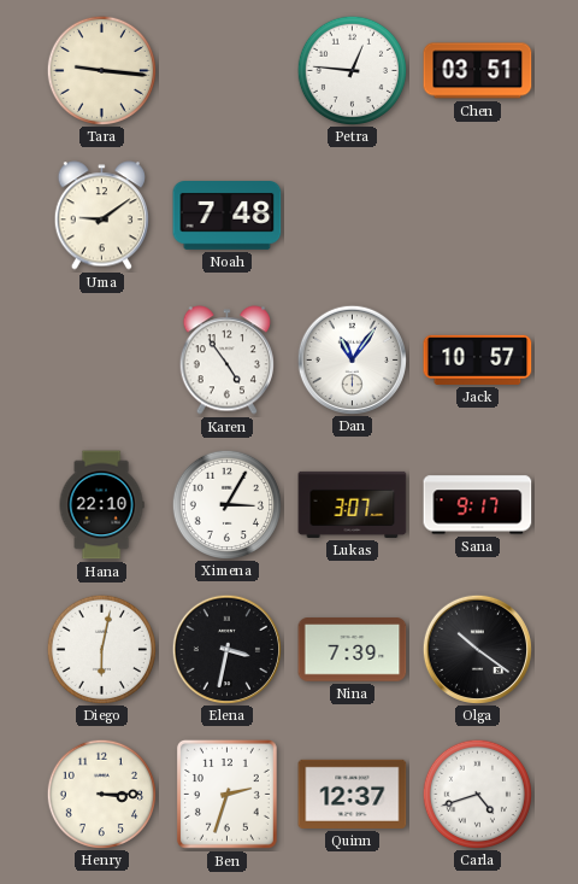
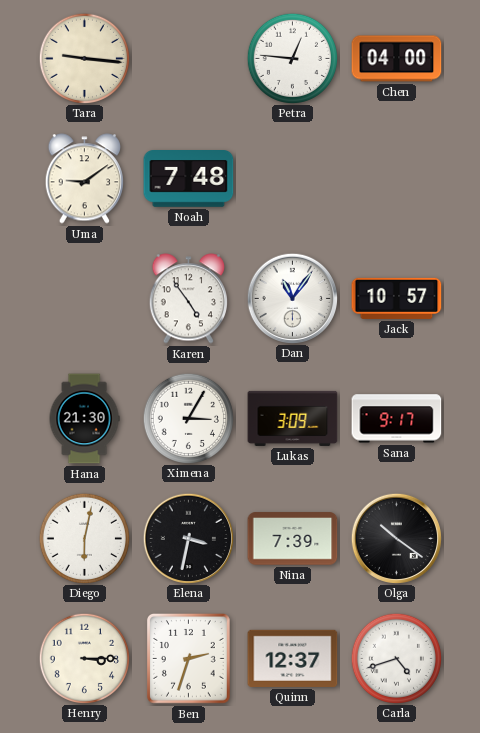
Chen: 03:51 -> 04:00 (397, 59)
Hana: 22:10 -> 21:30 (84, 419)
Lukas: 3:07 -> 3:09 (293, 418)
